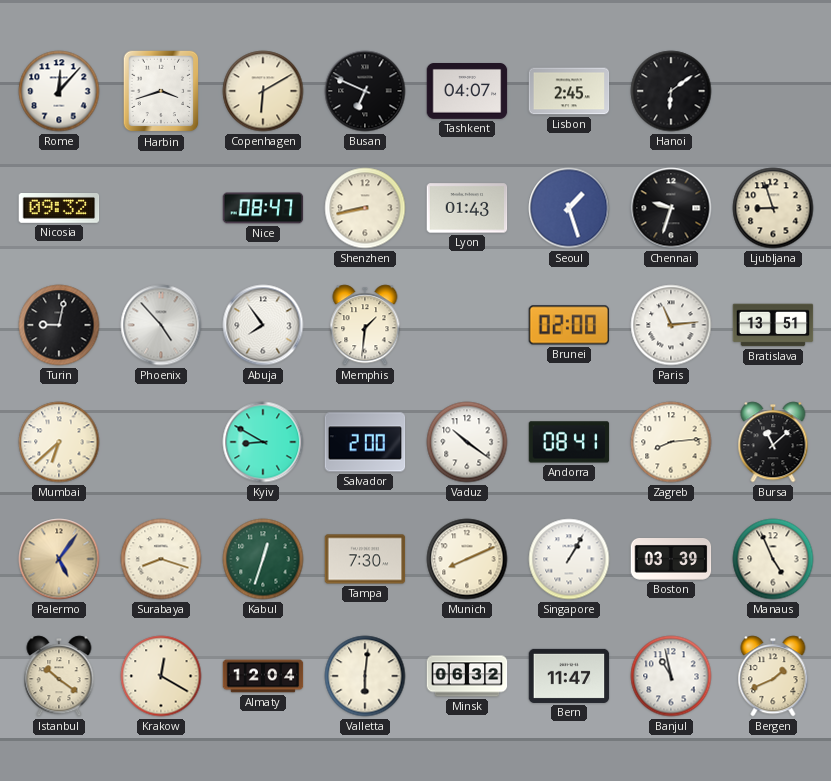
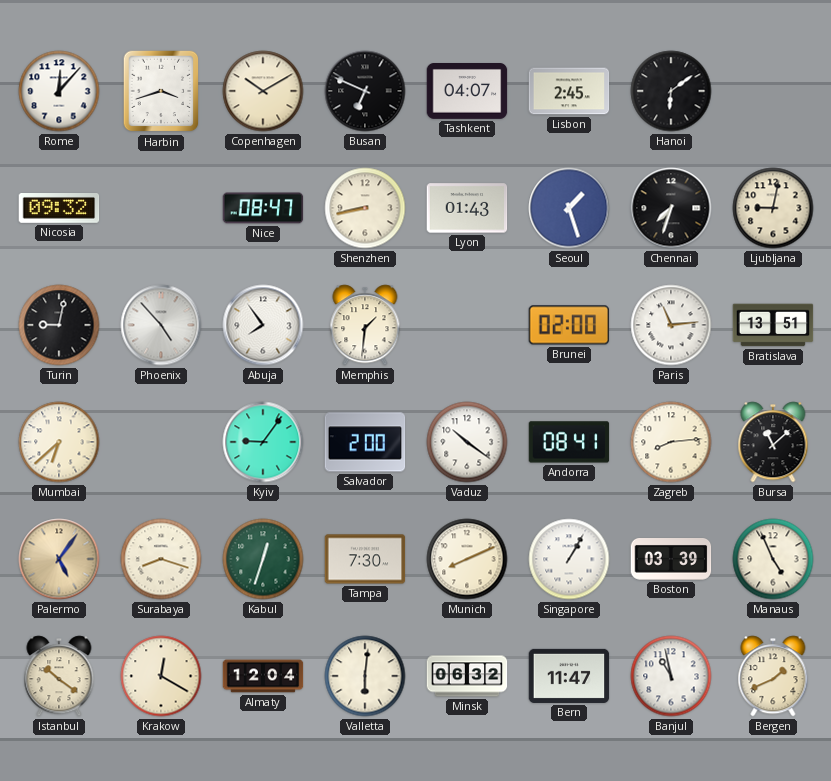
Copenhagen: 6:10 -> 10:10 (263, 91)
Chennai: 9:33 -> 7:33 (671, 208)
Ljubljana: 8:57 -> 9:02 (773, 208)
Kyiv: 8:50 -> 9:06 (263, 442)
